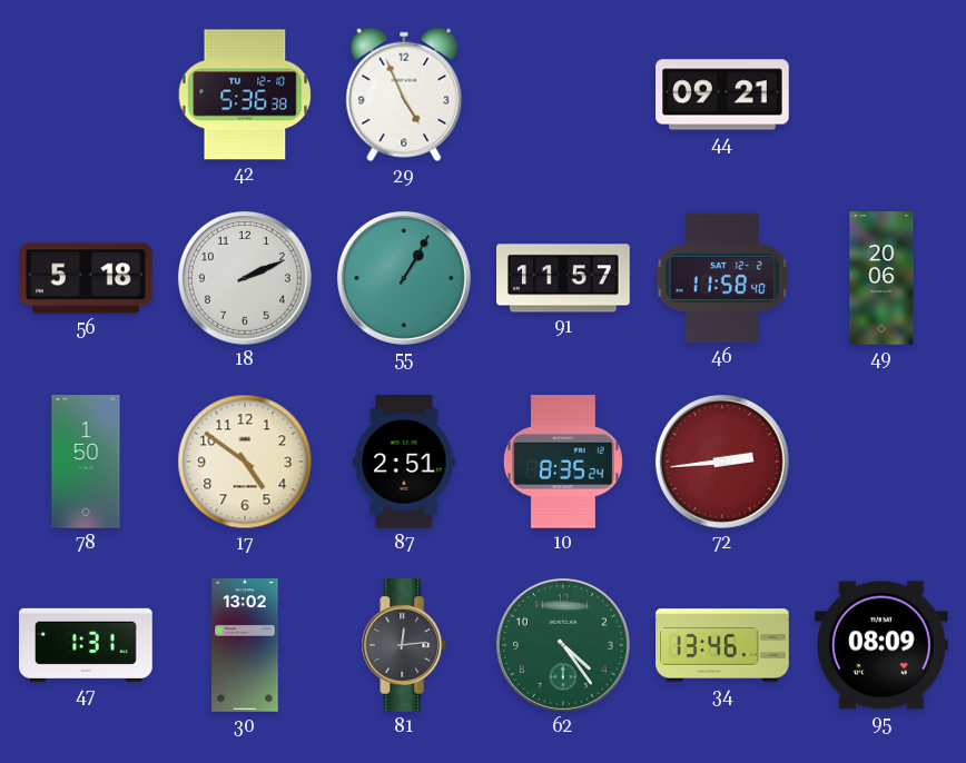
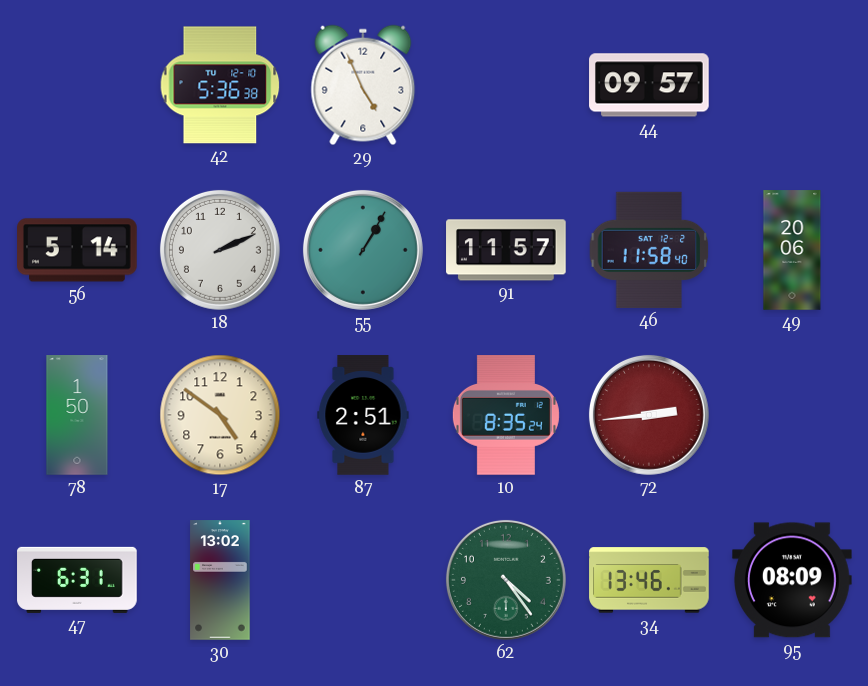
44: 09:21 -> 09:57 (649, 85)
56: 5:18 -> 5:14 (77, 250)
47: 1:31 -> 6:31 (77, 580)
81: 12:14 -> none (404, 645)
